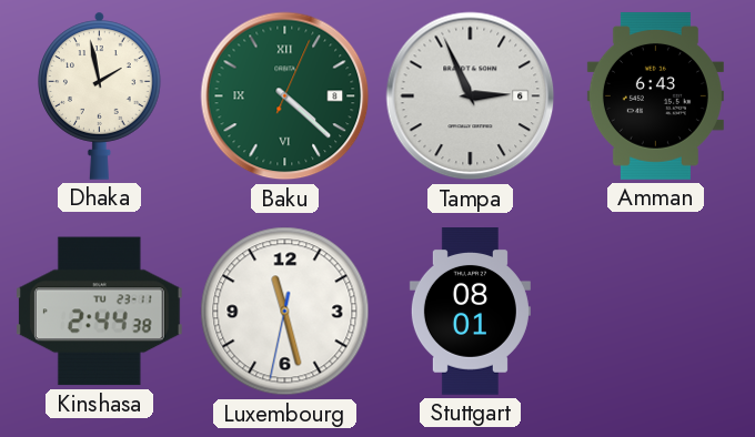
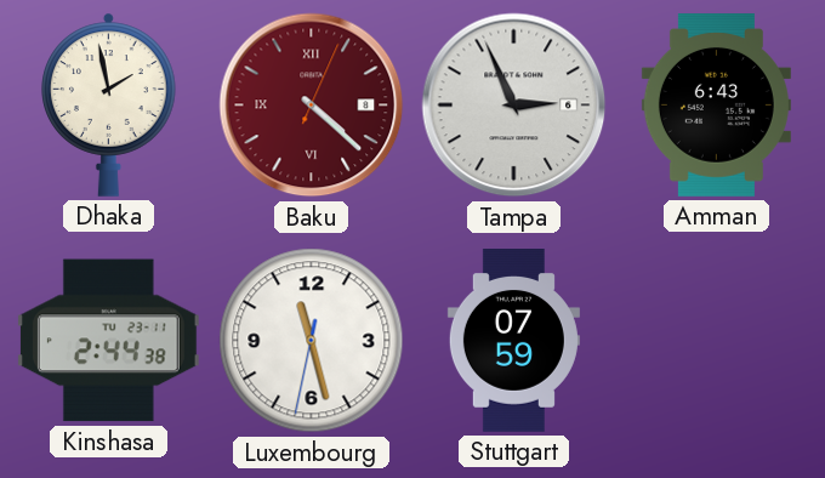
Baku dial: green -> burgundy (312, 106)
Stuttgart: 08:01 -> 07:59 (513, 341)
